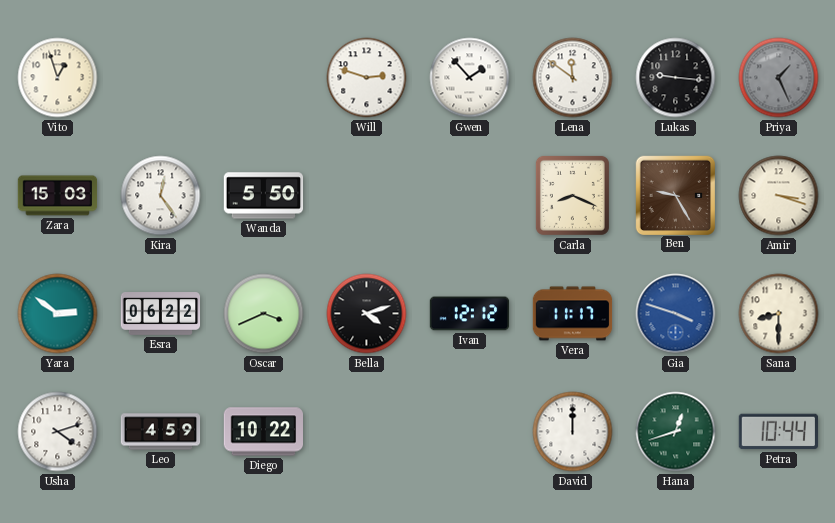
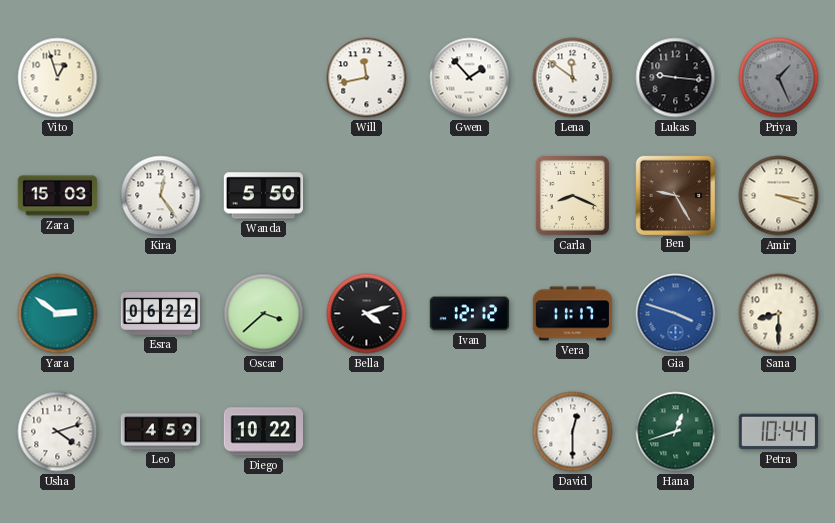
Will: 2:48 -> 11:43 (367, 78)
Oscar: 3:41 -> 3:38 (264, 314)
David: 12:00 -> 12:30 (573, 432)
